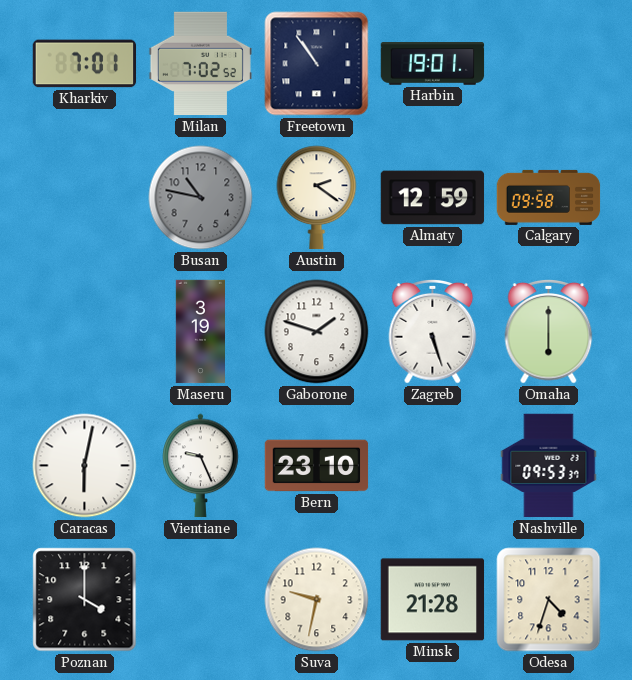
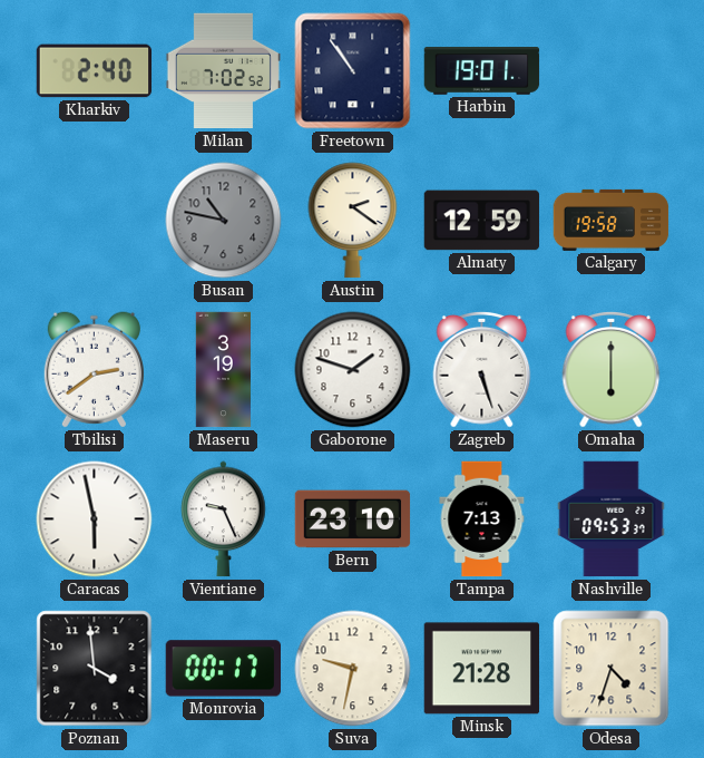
Kharkiv: 7:01 -> 2:40 (95, 71)
Calgary: 09:58 -> 19:58 (612, 220)
Tbilisi: none -> 2:39 (94, 370)
Caracas: 6:02 -> 5:58 (95, 519)
Tampa: none -> 7:13 (482, 519)
Poznan: 4:00 -> 3:59 (95, 669)
Monrovia: none -> 00:17 (223, 669)
